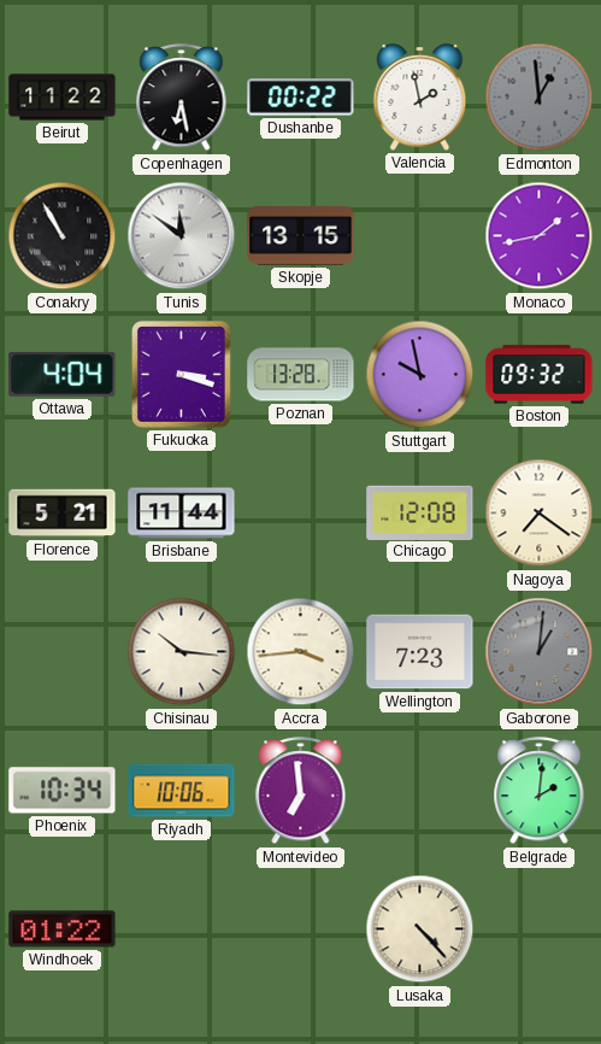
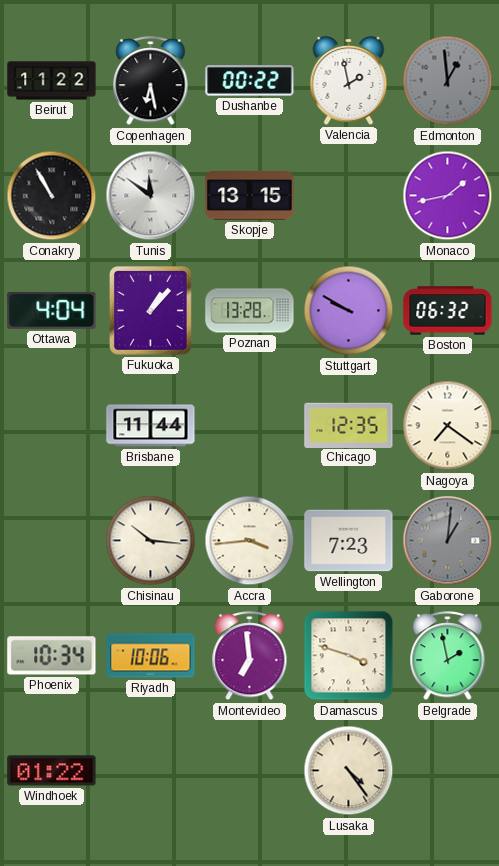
Fukuoka: 3:18 -> 1:07 (150, 310)
Stuttgart: 9:58 -> 9:50 (349, 311)
Boston: 09:32 -> 06:32 (448, 311)
Florence: 5:21 -> none (63, 514)
Chicago: 12:08 -> 12:35 (349, 425)
Damascus: none -> 3:48 (349, 656)
Belgrade: 2:01 -> 1:58 (448, 657)
Lusaka: 4:23 -> 4:24 (349, 771)
